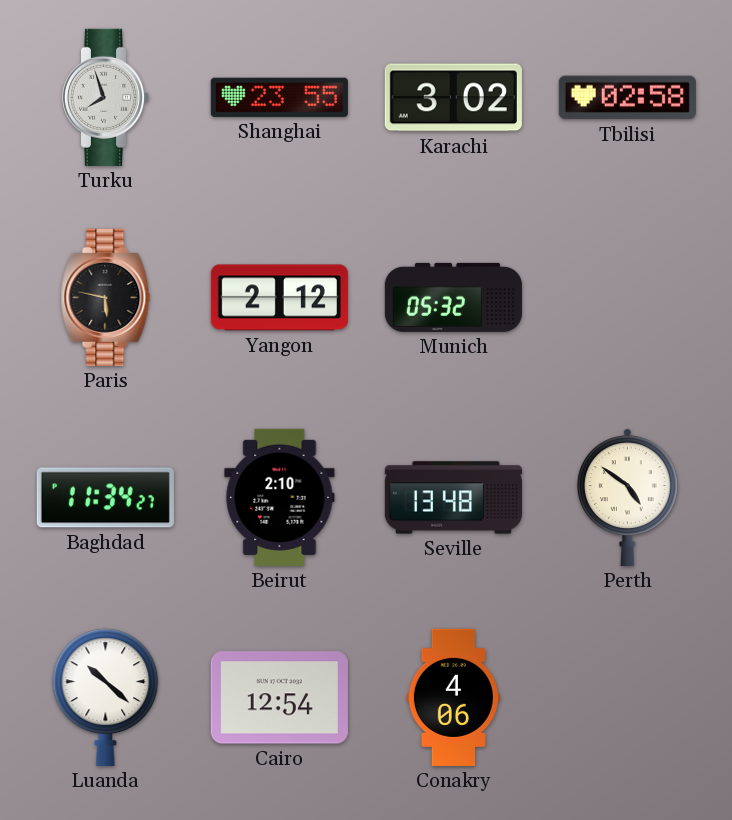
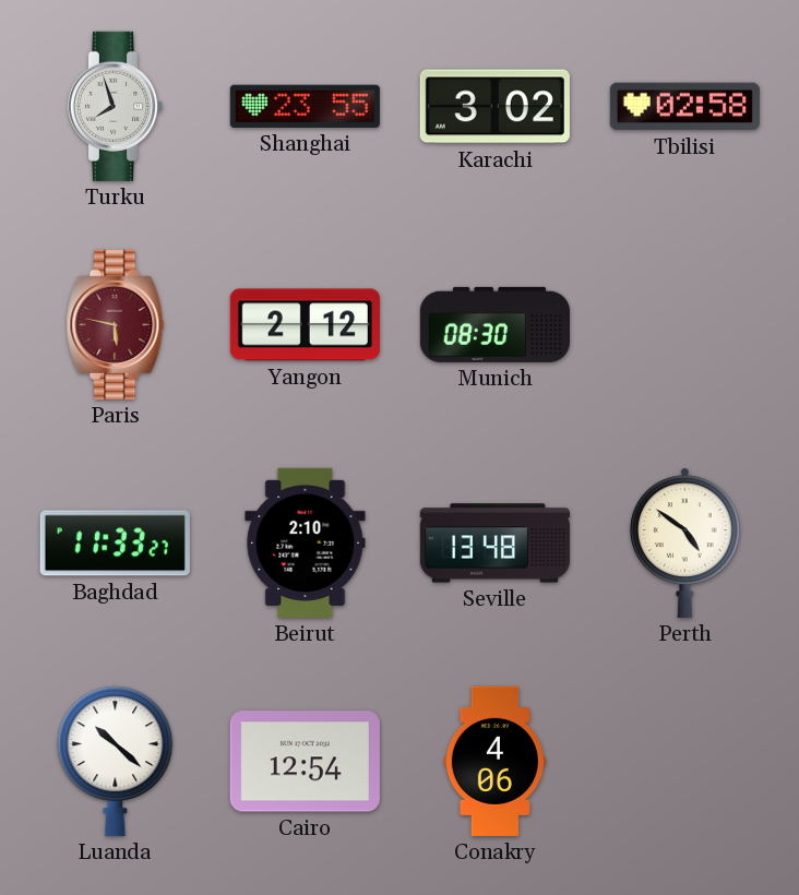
Paris dial: black -> burgundy (116, 324)
Munich: 05:32 -> 08:30 (494, 324)
Baghdad: 11:34 -> 11:33 (115, 544)
